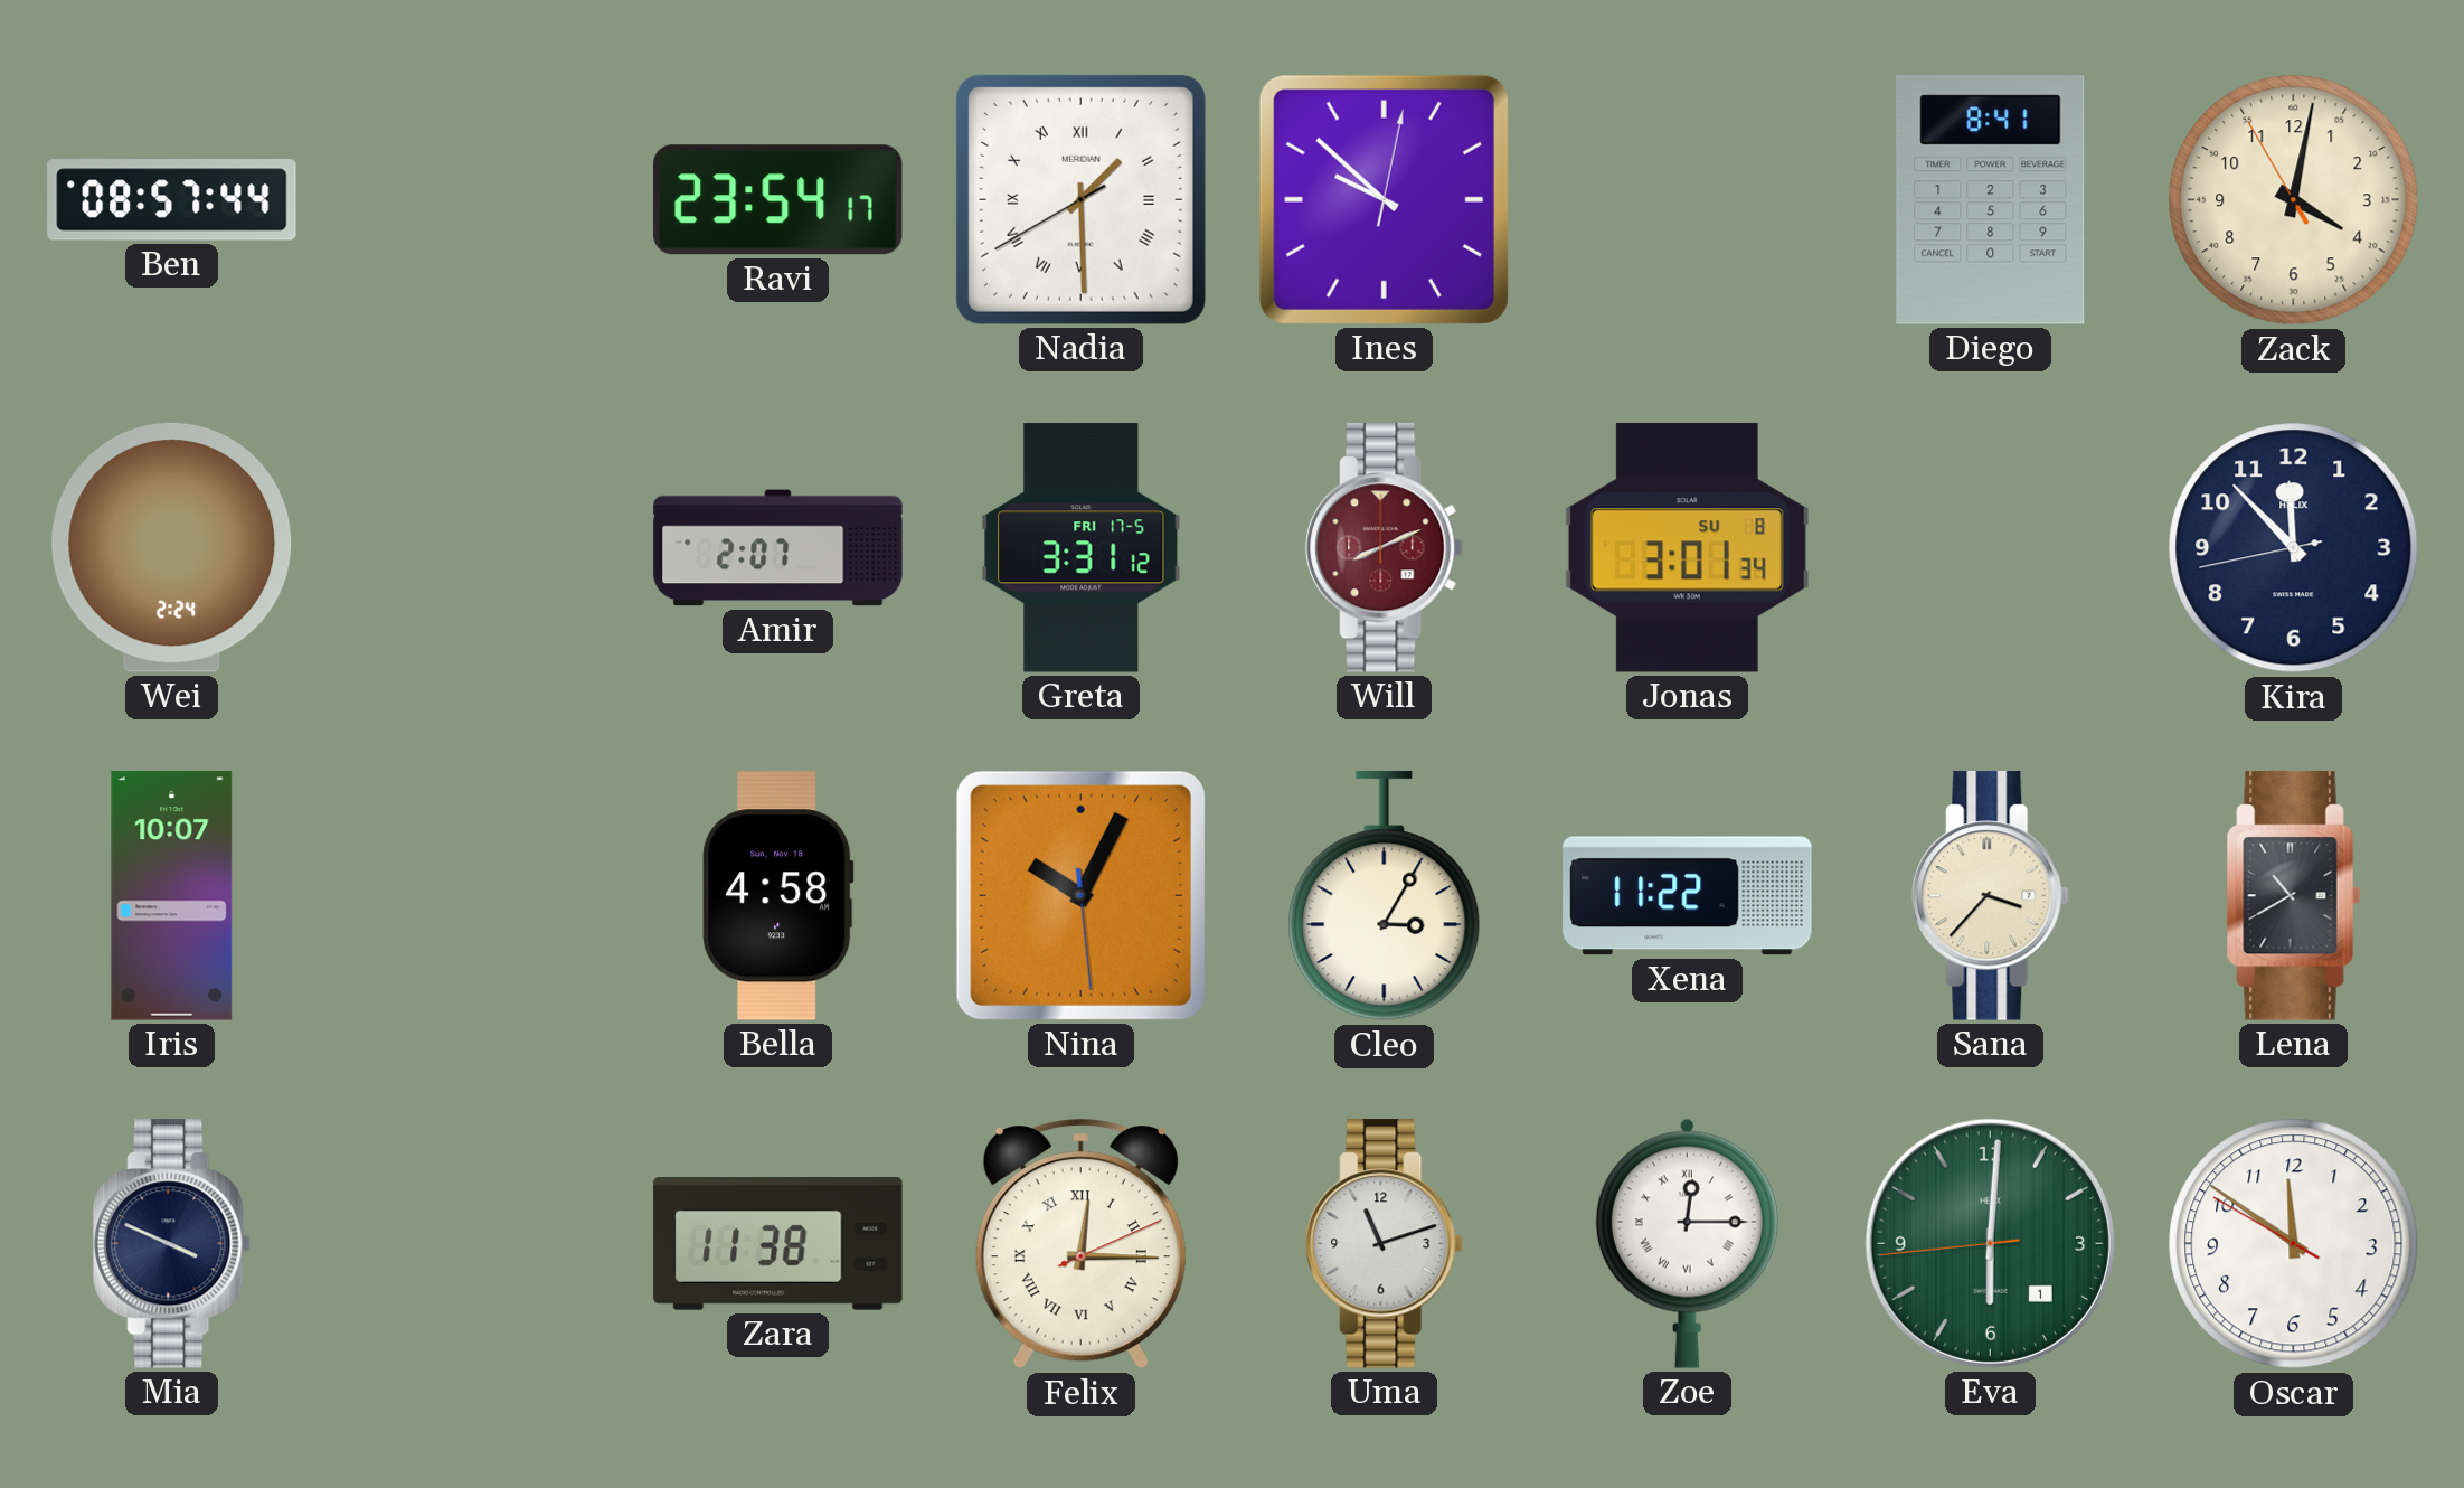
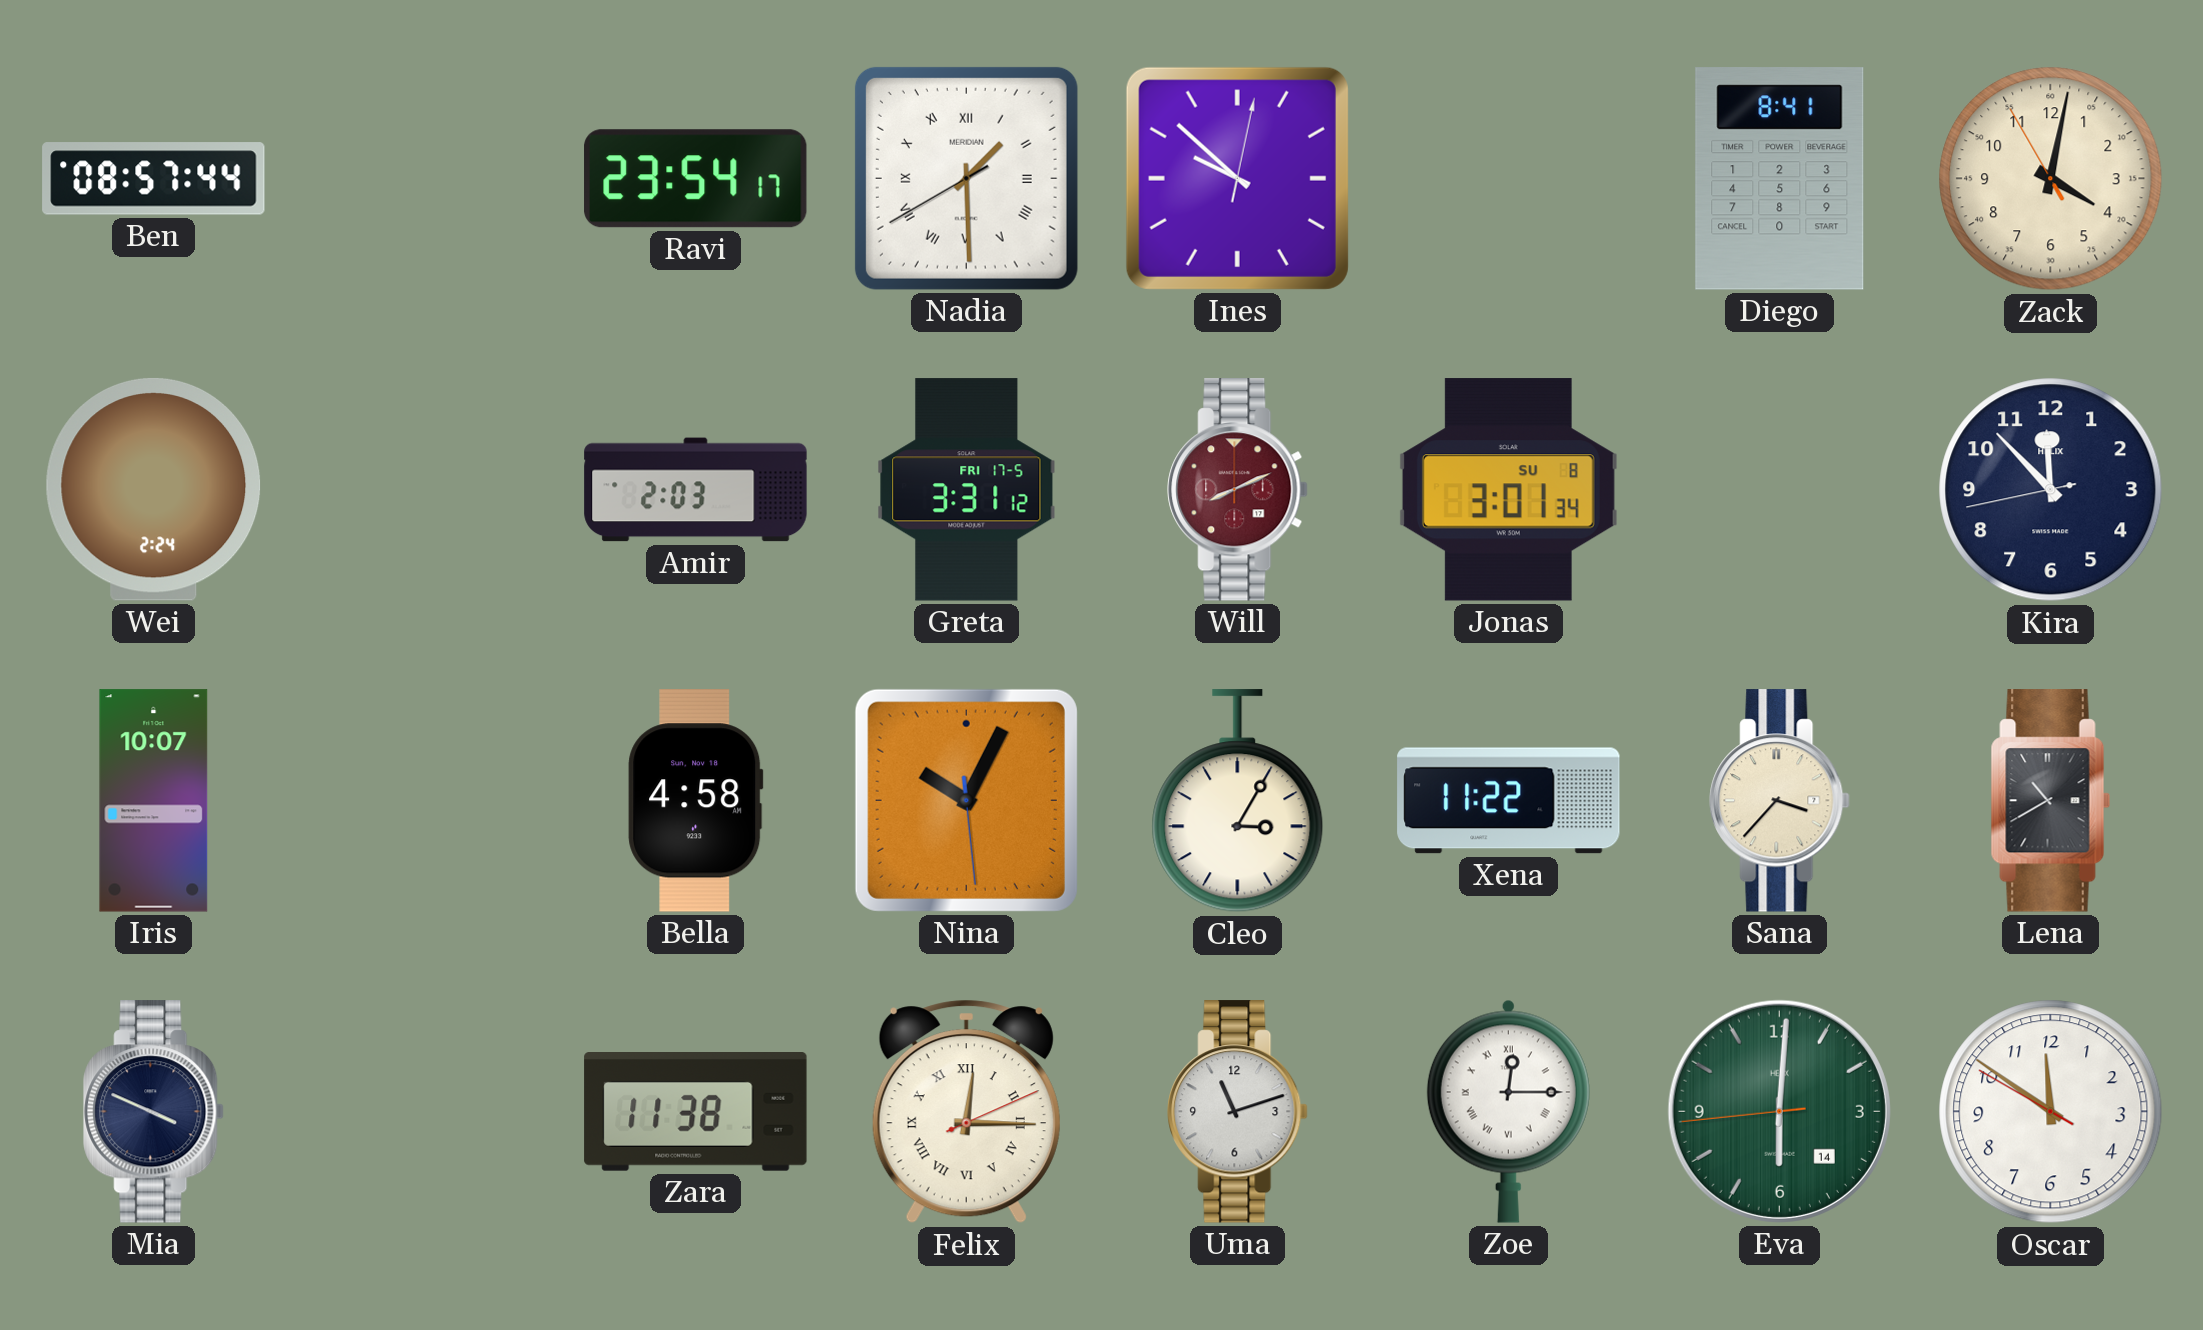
Amir: 2:07 -> 2:03 (696, 490)
Eva date: 1 -> 14 (1779, 1111)
